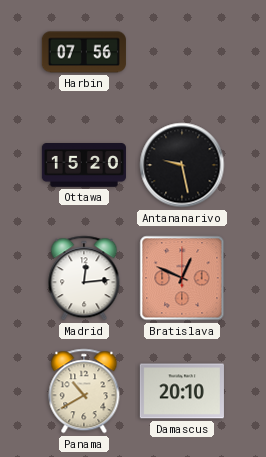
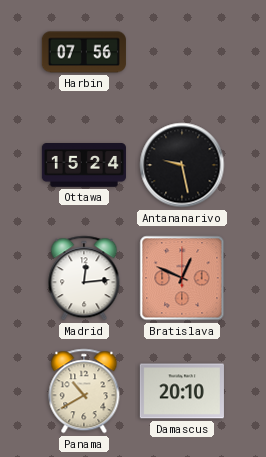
Ottawa: 15:20 -> 15:24 (84, 166)
